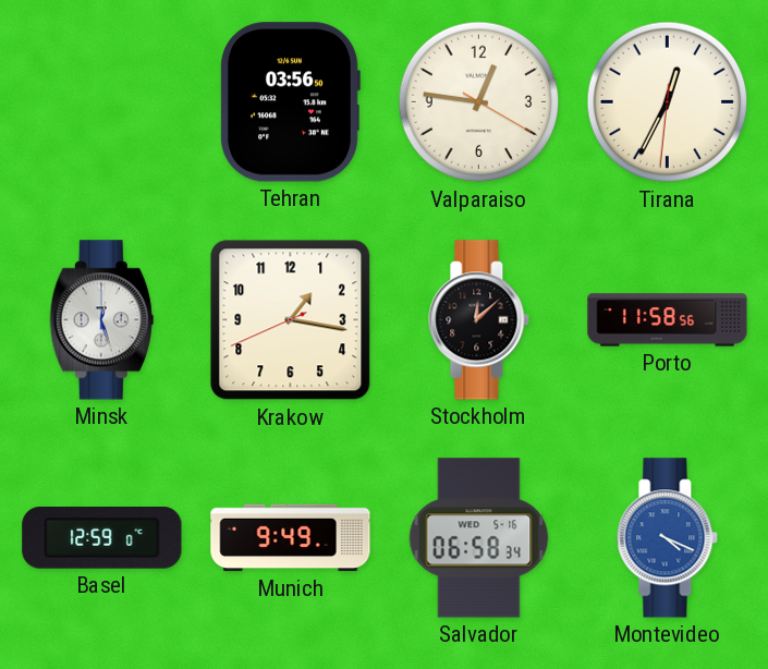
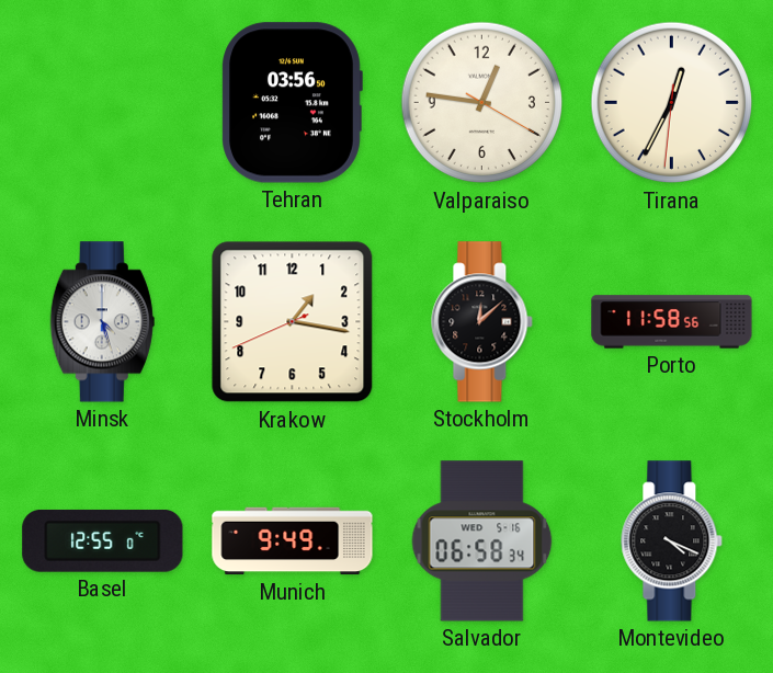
Minsk: 12:27 -> 4:27 (102, 322)
Basel: 12:59 -> 12:55 (103, 540)
Montevideo dial: blue -> black (672, 541)
